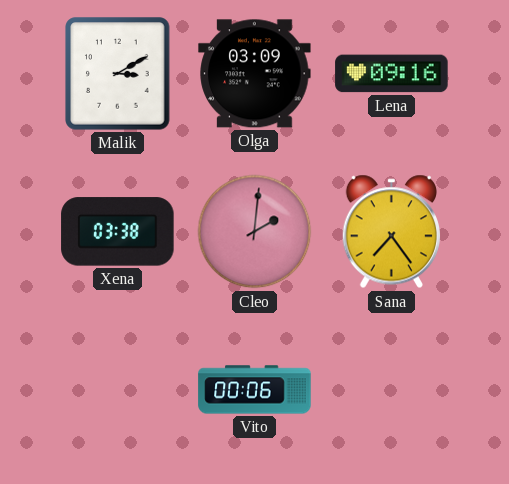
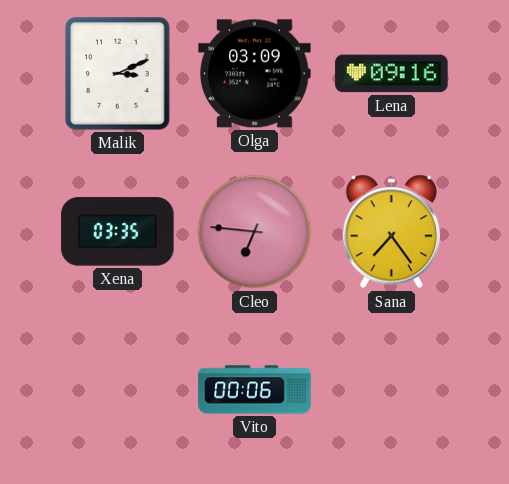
Malik: 3:10 -> 3:11 (118, 74)
Xena: 03:38 -> 03:35 (118, 232)
Cleo: 2:01 -> 6:46 (255, 232)
